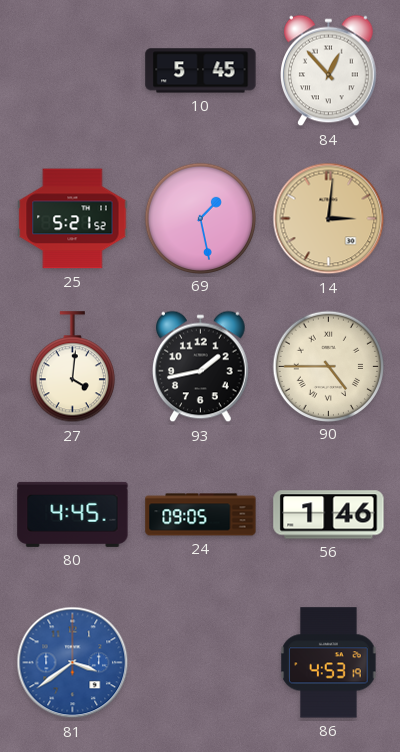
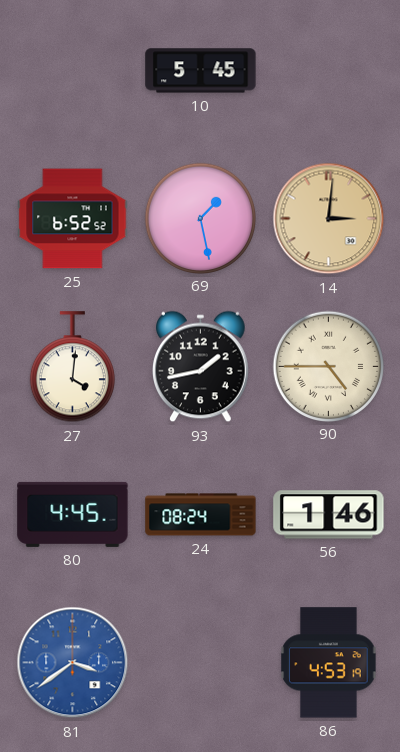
84: 12:53 -> none (329, 71)
25: 5:21 -> 6:52 (73, 219)
24: 09:05 -> 08:24 (201, 515)
